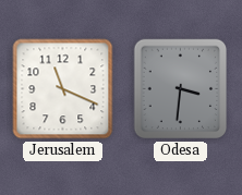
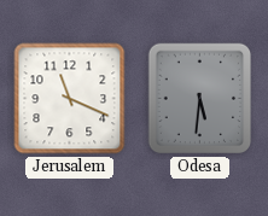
Odesa: 3:31 -> 5:31 (200, 99)
